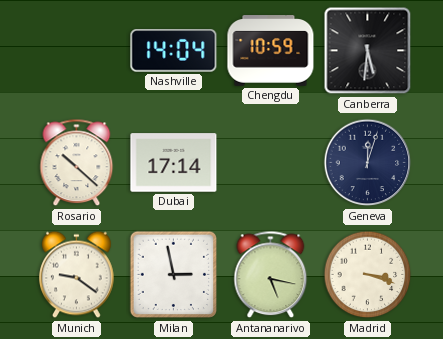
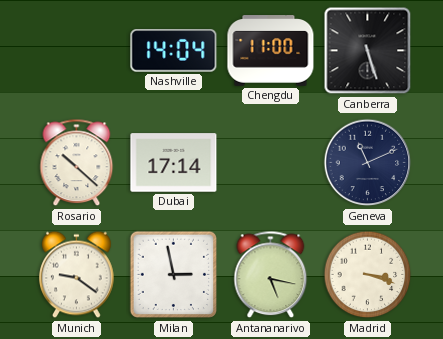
Chengdu: 10:59 -> 11:00 (271, 51)
Canberra: 5:31 -> 5:27 (368, 51)
Geneva: 12:03 -> 11:11 (368, 163)
